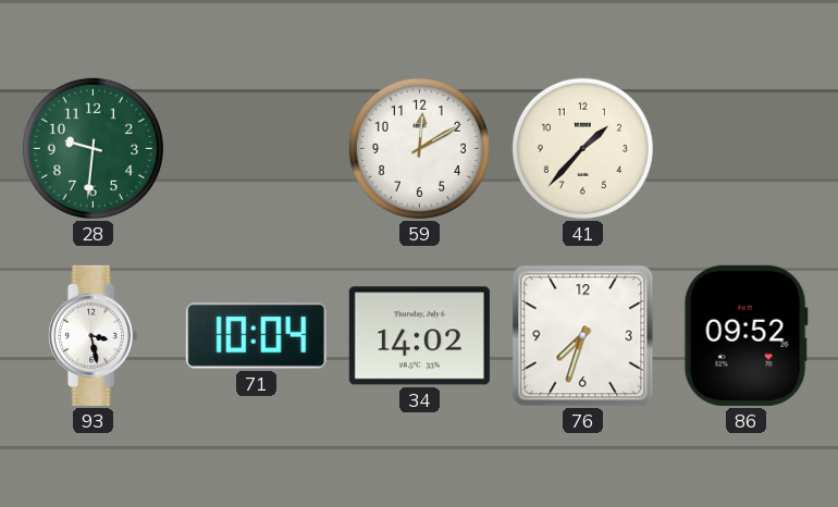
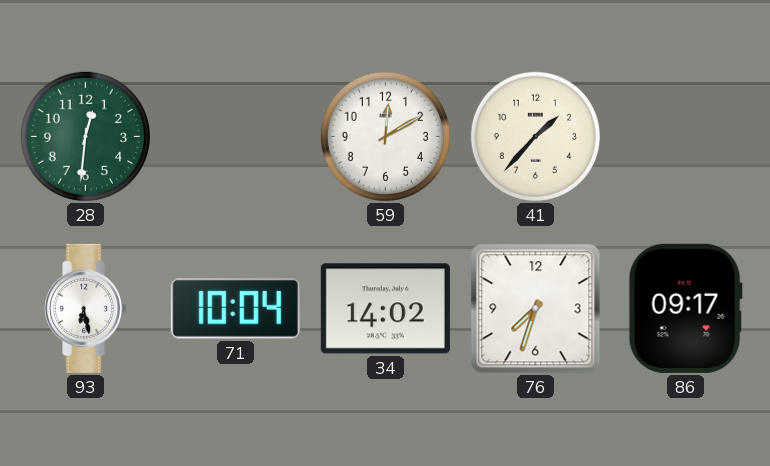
28: 9:31 -> 12:31 (85, 136)
93: 3:28 -> 6:28 (86, 308)
86: 09:52 -> 09:17 (685, 308)
